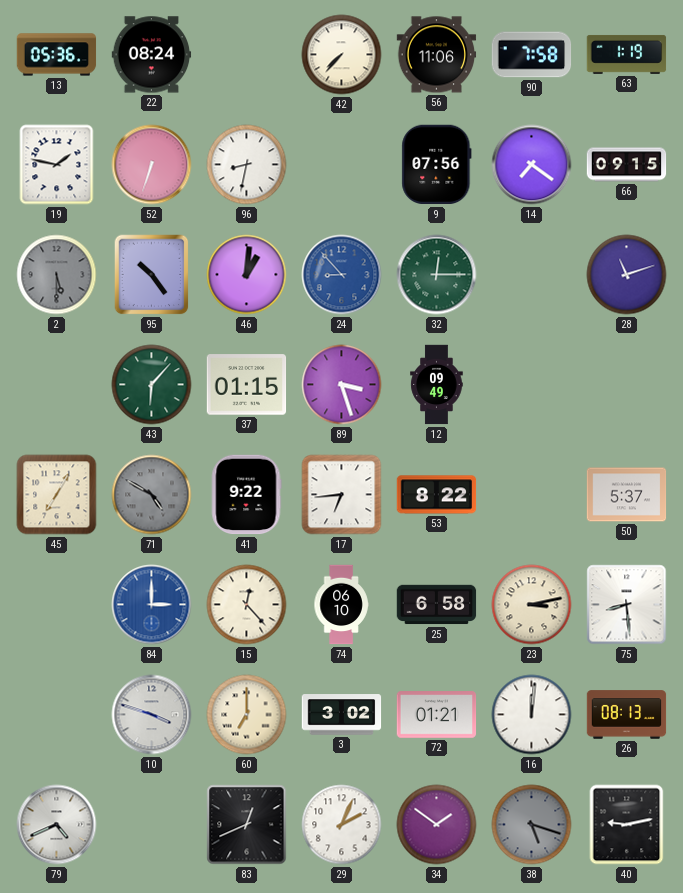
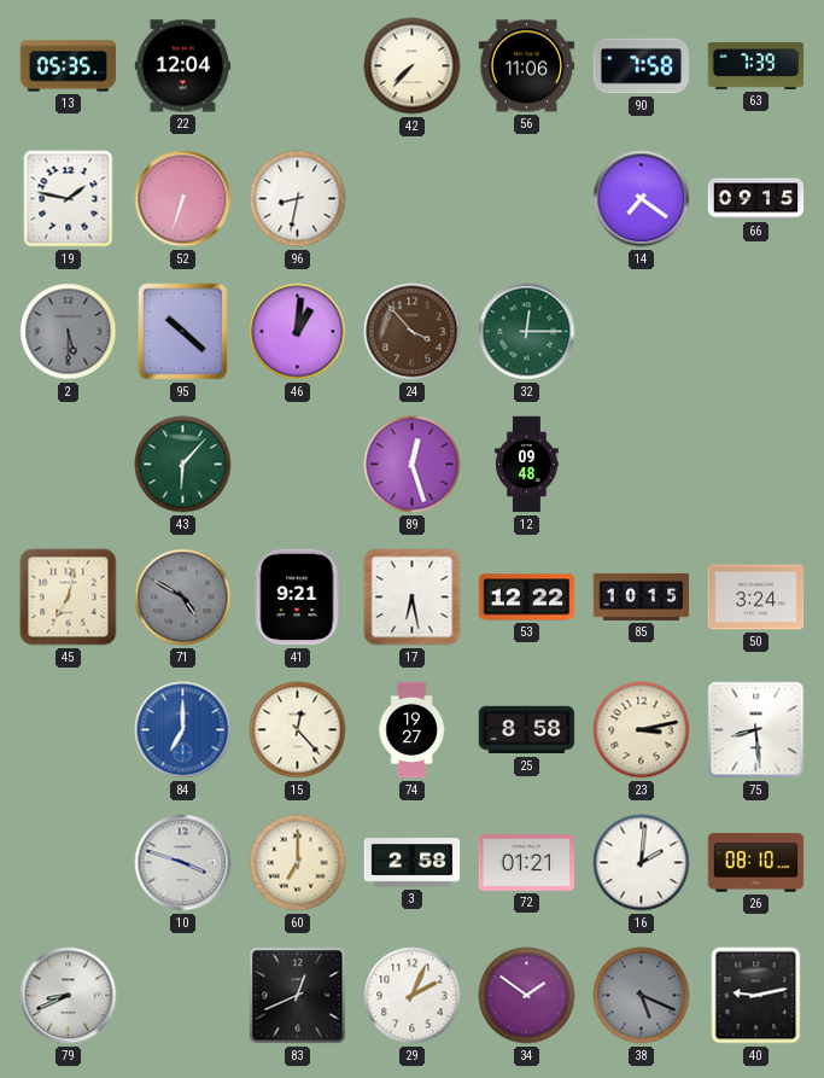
13: 05:36 -> 05:35 (69, 66)
22: 08:24 -> 12:04 (183, 66)
63: 1:19 -> 7:39 (756, 65)
9: 07:56 -> none (437, 165)
95: 10:24 -> 10:22 (183, 332)
24: 8:53 -> 3:53 (413, 332)
24 dial: blue -> brown (413, 332)
28: 11:12 -> none (627, 275)
37: 01:15 -> none (247, 385)
89: 3:27 -> 12:27 (413, 465)
12: 09:49 -> 09:48 (527, 465)
45: 7:05 -> 7:02 (69, 598)
41: 9:22 -> 9:21 (297, 598)
17: 6:44 -> 6:28 (413, 598)
53: 8:22 -> 12:22 (527, 598)
85: none -> 10:15 (642, 596)
50: 5:37 -> 3:24 (756, 598)
84: 3:00 -> 7:00 (183, 730)
74: 06:10 -> 19:27 (411, 730)
25: 6:58 -> 8:58 (527, 730)
3: 3:02 -> 2:58 (413, 863)
16: 12:01 -> 2:01 (642, 863)
26: 08:13 -> 08:10 (756, 863)
79: 4:41 -> 8:41 (69, 996)
38: 5:18 -> 5:19 (642, 996)
